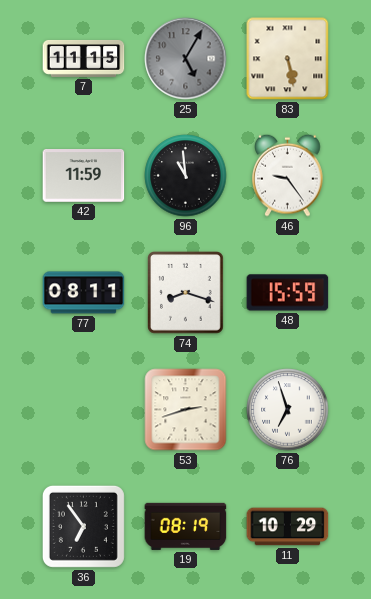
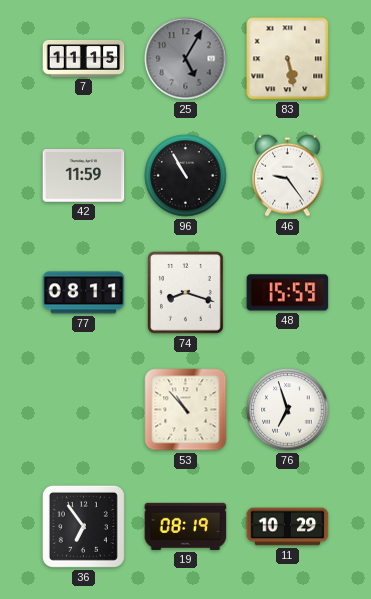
96: 10:59 -> 10:55 (186, 176)
53: 2:42 -> 10:53 (186, 410)
